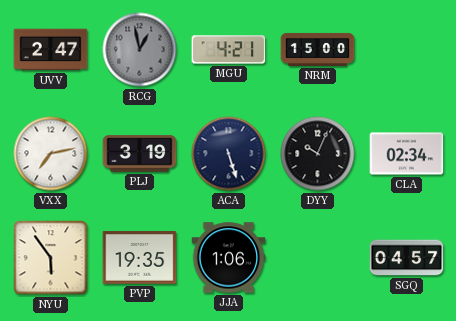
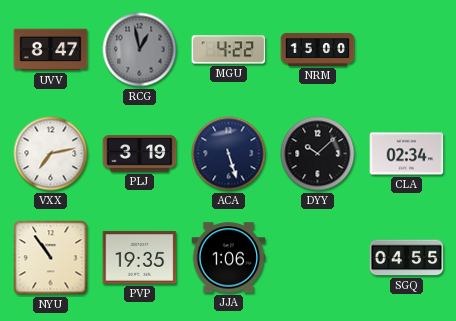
UVV: 2:47 -> 8:47 (51, 50)
MGU: 4:21 -> 4:22 (229, 50)
DYY: 10:04 -> 10:08 (318, 154)
NYU: 5:54 -> 10:54 (51, 258)
SGQ: 04:57 -> 04:55 (407, 258)
